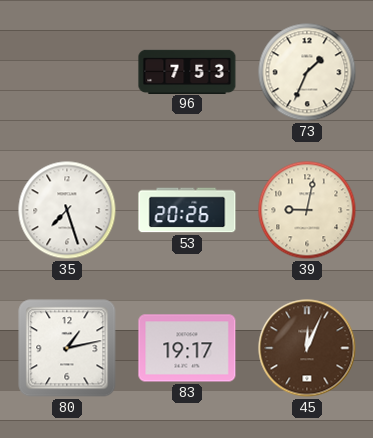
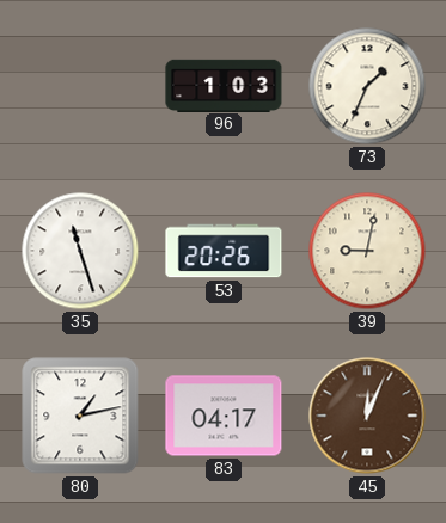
96: 7:53 -> 1:03 (224, 85)
35: 7:27 -> 11:27 (80, 251)
83: 19:17 -> 04:17 (224, 416)
